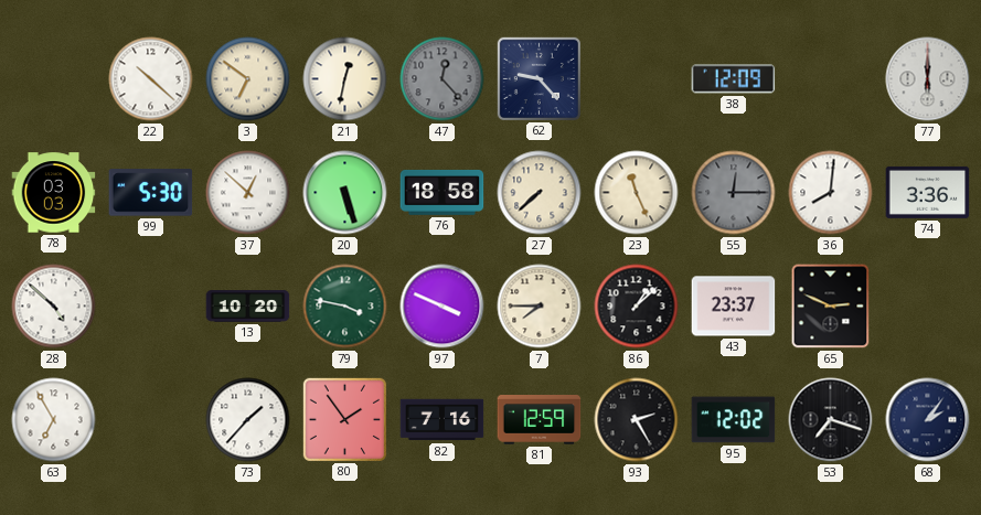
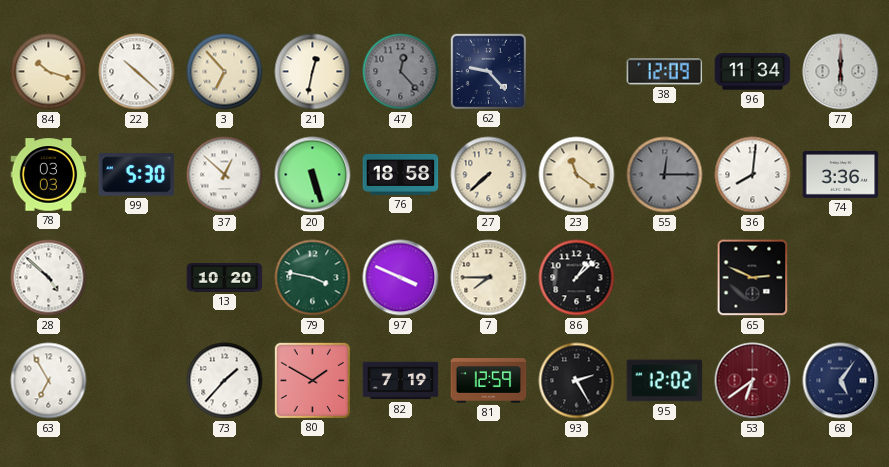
84: none -> 10:18 (49, 72)
3: 6:51 -> 6:53 (225, 72)
96: none -> 11:34 (753, 72)
23: 11:26 -> 11:21 (577, 175)
43: 23:37 -> none (734, 307)
80: 1:54 -> 1:50 (312, 380)
82: 7:16 -> 7:19 (401, 381)
53: 7:18 -> 6:39 (753, 381)
53 dial: black -> burgundy (753, 381)
68: 2:06 -> 5:06 (841, 381)
